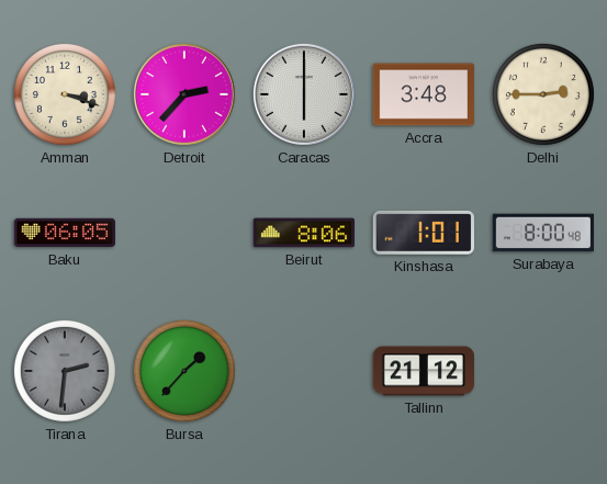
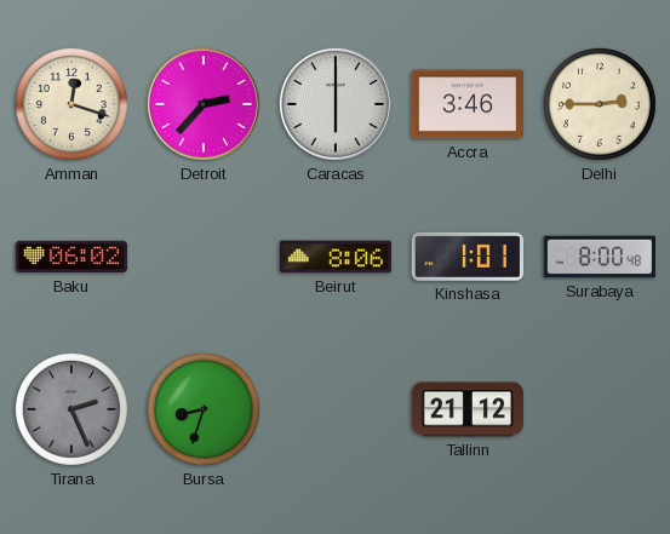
Amman: 3:18 -> 12:18 (71, 104)
Accra: 3:48 -> 3:46 (466, 104)
Baku: 06:05 -> 06:02 (70, 257)
Tirana: 2:31 -> 2:26 (71, 409)
Bursa: 1:37 -> 8:33 (204, 409)
